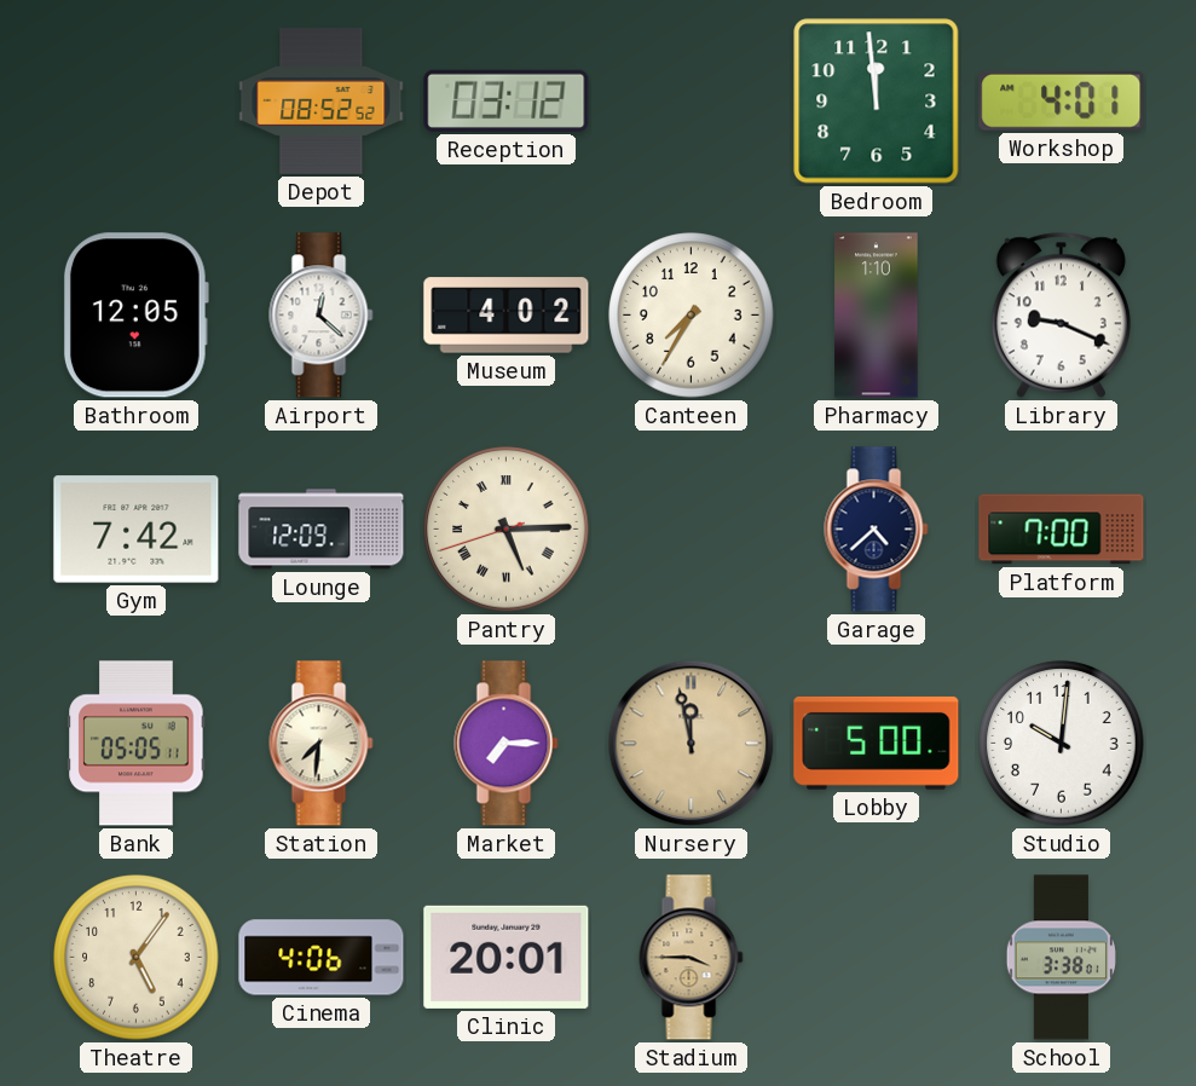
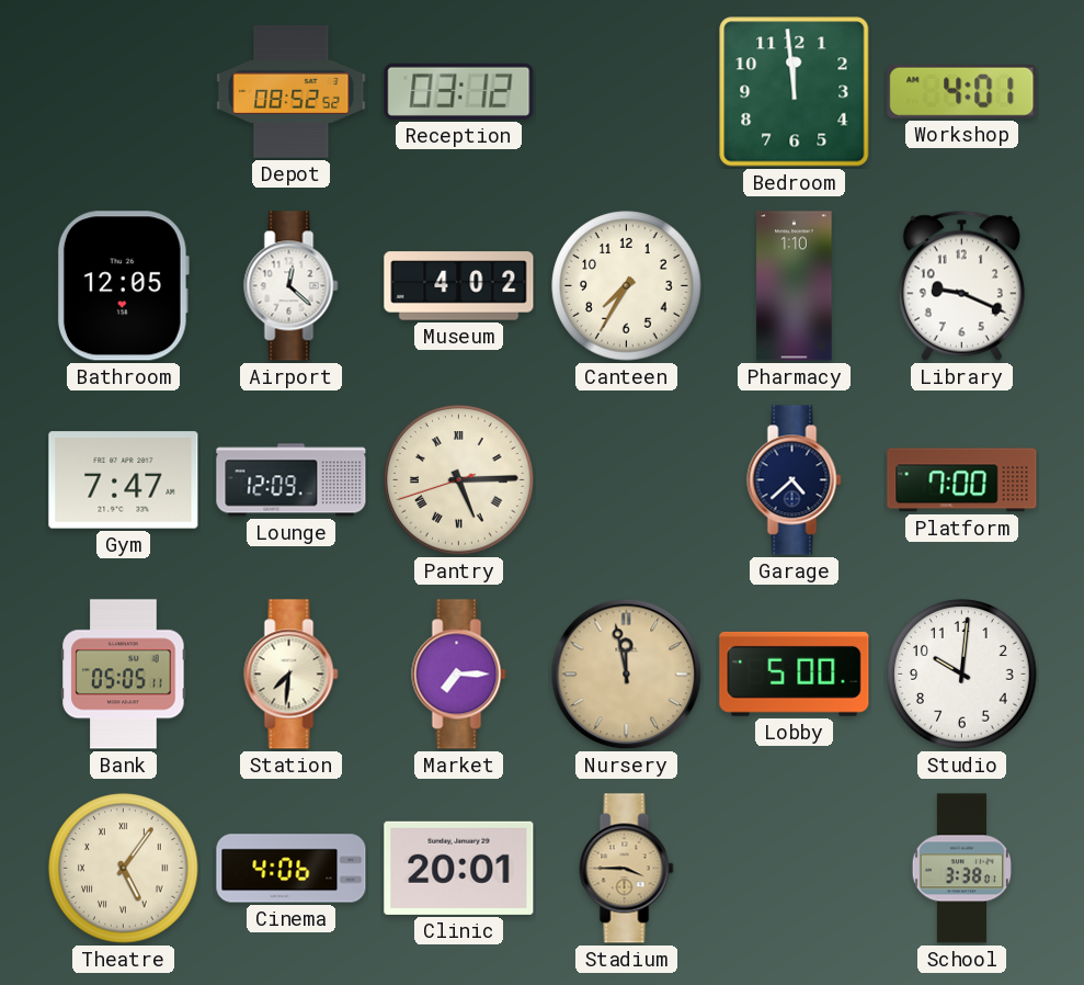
Gym: 7:42 -> 7:47 (124, 480)
Theatre numerals: Arabic -> Roman (124, 869)
